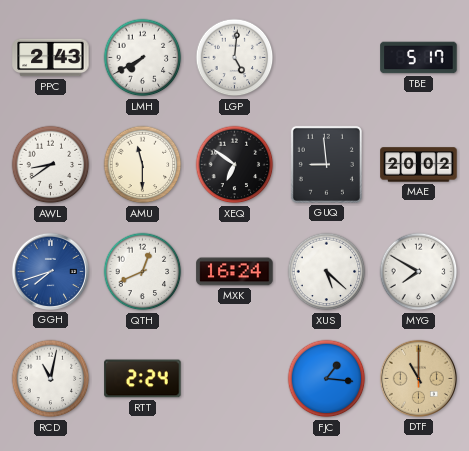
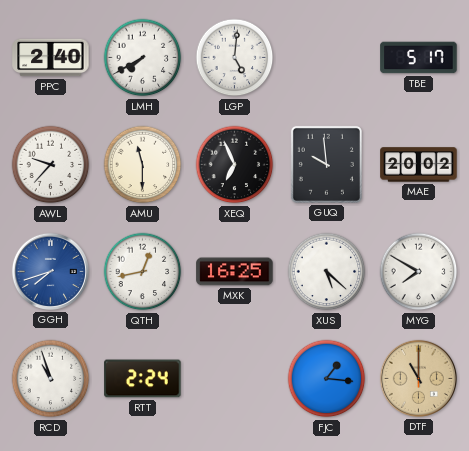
PPC: 2:43 -> 2:40 (51, 58)
AWL: 8:39 -> 9:37 (51, 165)
XEQ: 6:51 -> 6:56 (235, 165)
GUQ: 8:59 -> 9:59 (326, 164)
QTH: 12:41 -> 12:43 (143, 272)
MXK: 16:24 -> 16:25 (235, 272)
RCD: 11:02 -> 10:57 (51, 379)
